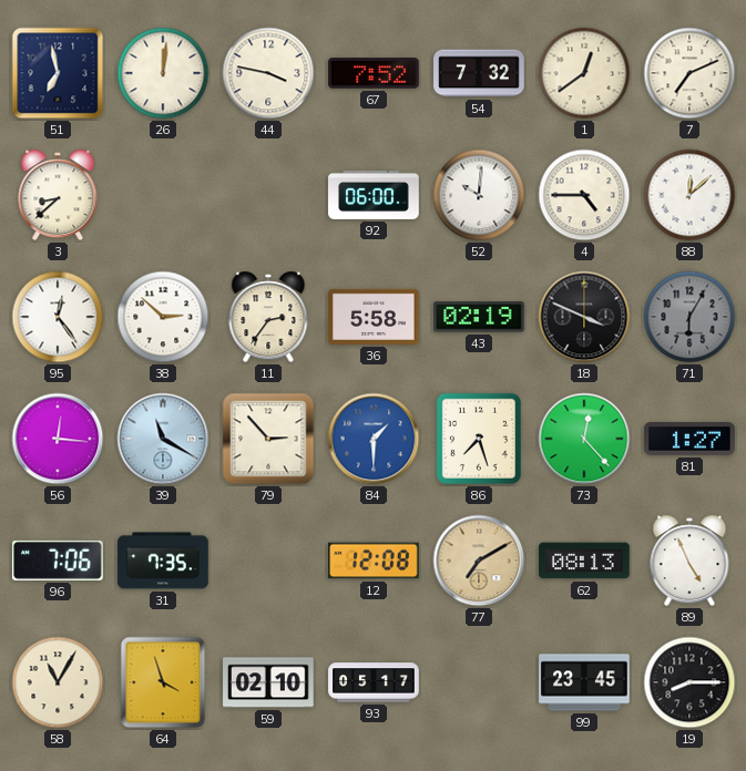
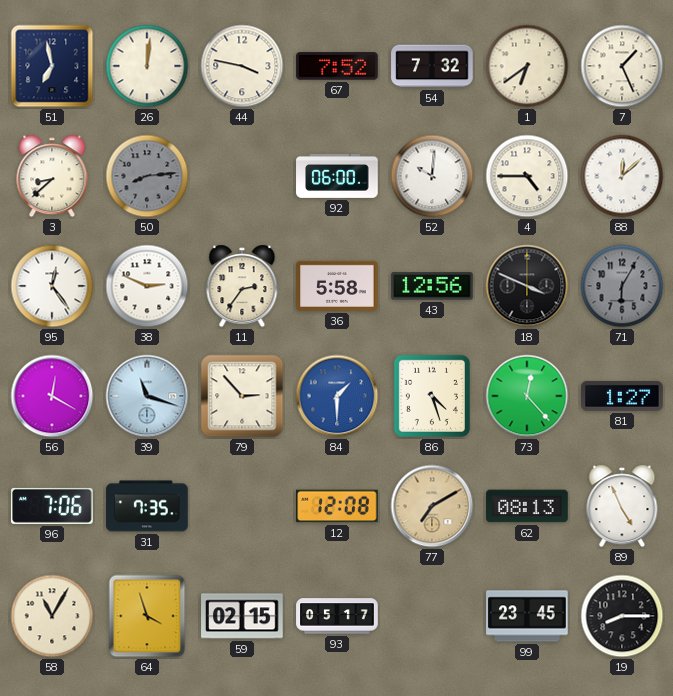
1: 12:39 -> 6:39 (527, 66)
7: 7:11 -> 1:26 (622, 66)
50: none -> 8:14 (147, 176)
38: 2:52 -> 2:49 (147, 286)
43: 02:19 -> 12:56 (432, 286)
56: 12:16 -> 12:20 (52, 396)
39: 11:20 -> 11:18 (147, 396)
86: 7:27 -> 4:27 (432, 396)
59: 02:10 -> 02:15 (242, 616)
